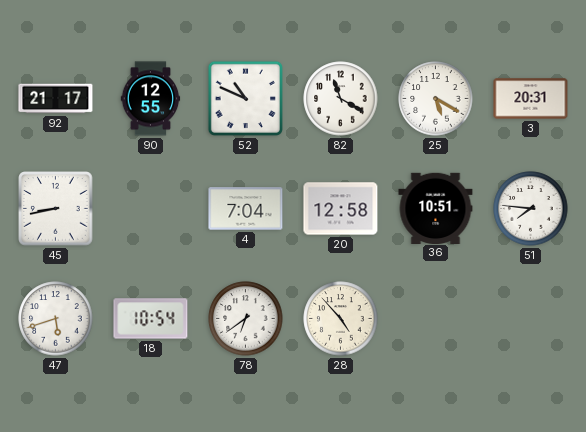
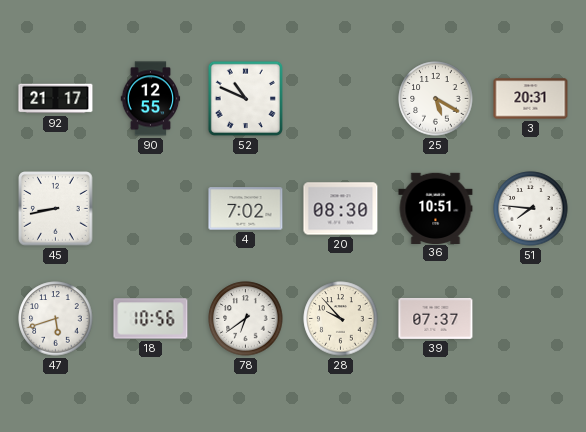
82: 11:20 -> none (341, 99)
4: 7:04 -> 7:02 (246, 209)
20: 12:58 -> 08:30 (341, 209)
18: 10:54 -> 10:56 (151, 319)
28: 4:53 -> 9:53 (341, 319)
39: none -> 07:37 (436, 318)
